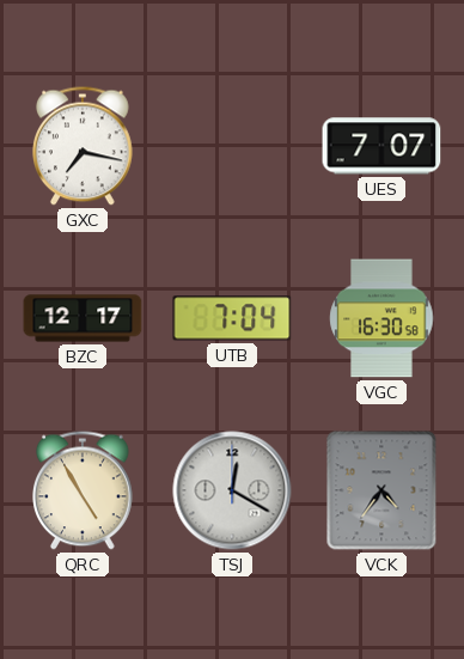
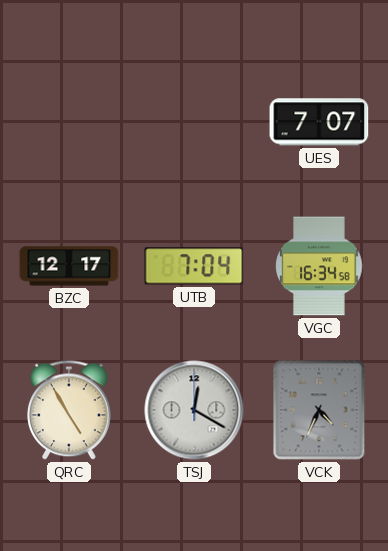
GXC: 7:17 -> none (84, 146)
VGC: 16:30 -> 16:34 (319, 266)
VCK: 4:36 -> 4:34 (319, 410)
